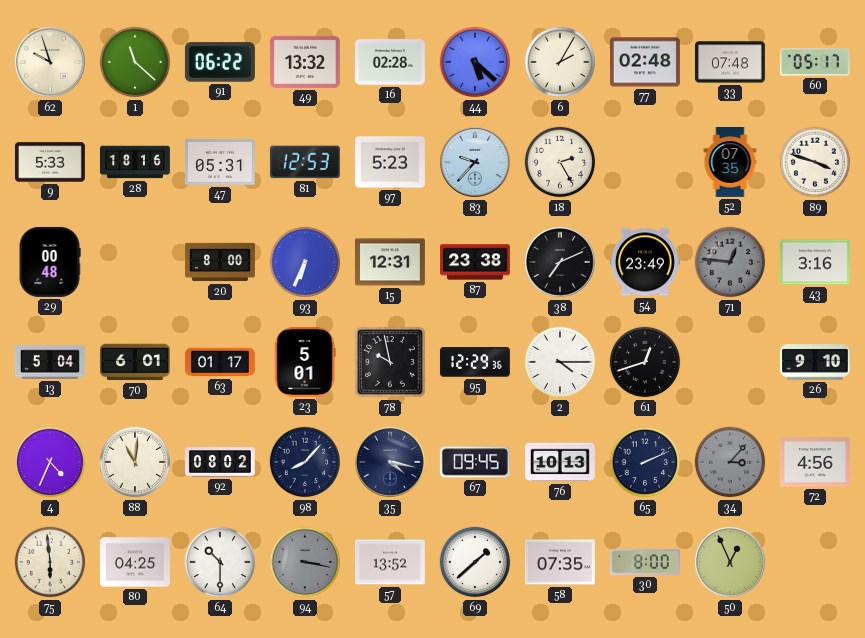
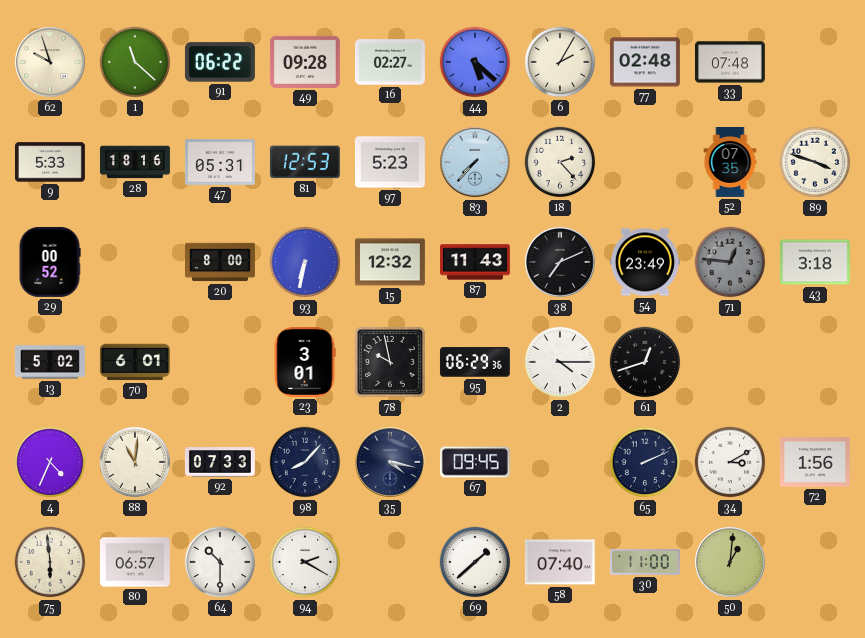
49: 13:32 -> 09:28 (305, 62)
16: 02:28 -> 02:27 (390, 62)
60: 05:17 -> none (815, 62)
83: 9:37 -> 7:37 (476, 163)
18: 2:25 -> 2:23 (560, 162)
29: 00:48 -> 00:52 (50, 262)
93: 6:34 -> 6:32 (305, 262)
15: 12:31 -> 12:32 (390, 262)
87: 23:38 -> 11:43 (475, 262)
43: 3:16 -> 3:18 (815, 262)
13: 5:04 -> 5:02 (50, 362)
63: 01:17 -> none (220, 362)
23: 5:01 -> 3:01 (305, 362)
95: 12:29 -> 06:29 (475, 362)
26: 9:10 -> none (815, 362)
92: 08:02 -> 07:33 (220, 462)
76: 10:13 -> none (560, 462)
34: 3:07 -> 3:10 (730, 462)
34 dial: grey -> white (730, 462)
72: 4:56 -> 1:56 (815, 462)
80: 04:25 -> 06:57 (135, 562)
94: 3:17 -> 2:20 (305, 562)
94 dial: grey -> white (305, 562)
57: 13:52 -> none (390, 562)
58: 07:35 -> 07:40 (560, 562)
30: 8:00 -> 11:00 (645, 562)
50: 12:56 -> 1:01 (731, 563)
